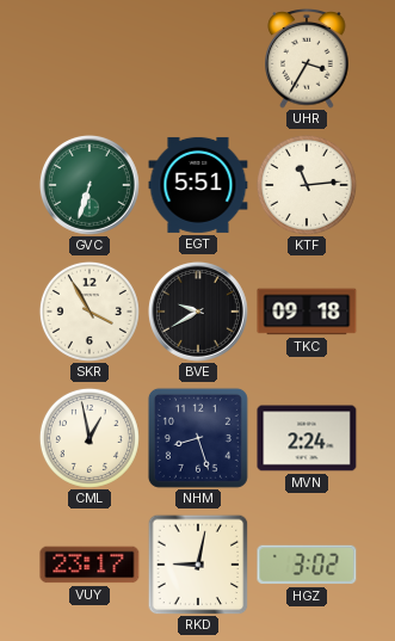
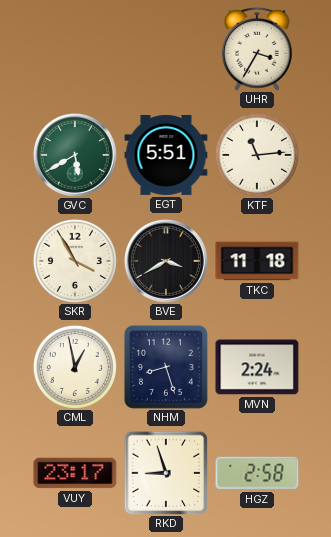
GVC: 6:33 -> 5:40 (75, 155)
BVE: 9:40 -> 3:40 (166, 261)
TKC: 09:18 -> 11:18 (257, 261)
RKD: 9:02 -> 8:57 (166, 473)
HGZ: 3:02 -> 2:58 (257, 473)
